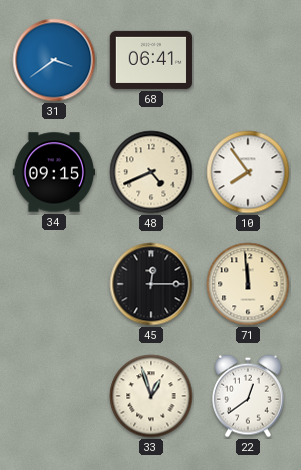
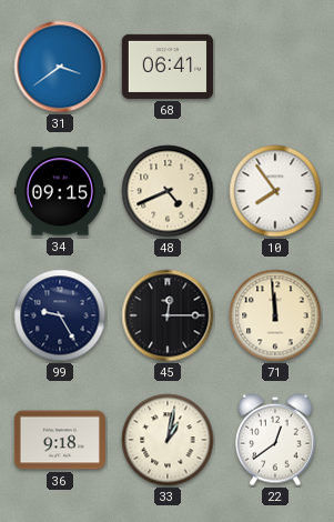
99: none -> 9:25 (60, 315)
36: none -> 9:18 (59, 440)
33: 12:57 -> 1:02 (168, 440)
